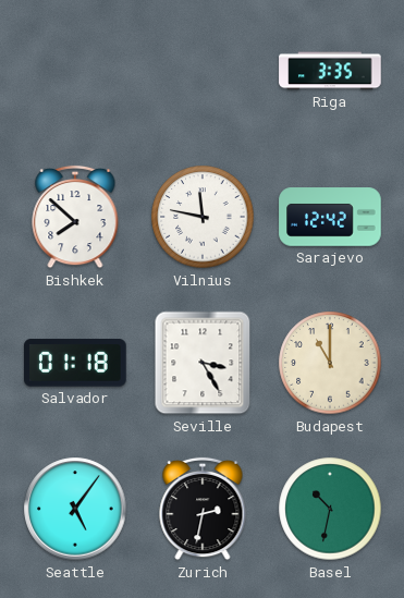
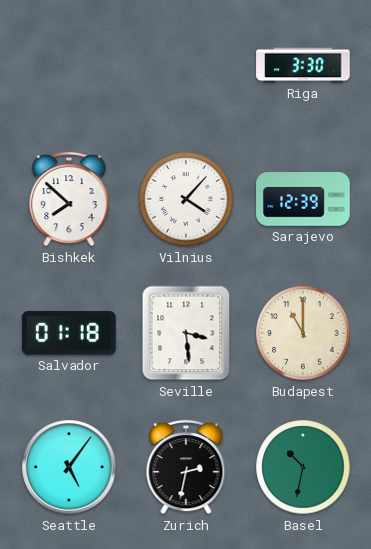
Riga: 3:35 -> 3:30 (303, 65)
Vilnius: 11:47 -> 4:07 (186, 199)
Sarajevo: 12:42 -> 12:39 (303, 199)
Seville: 3:25 -> 3:29 (186, 333)
